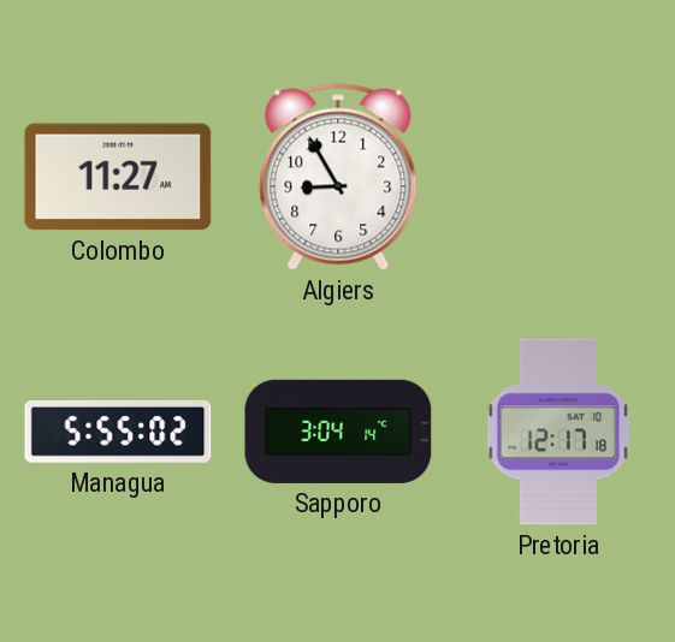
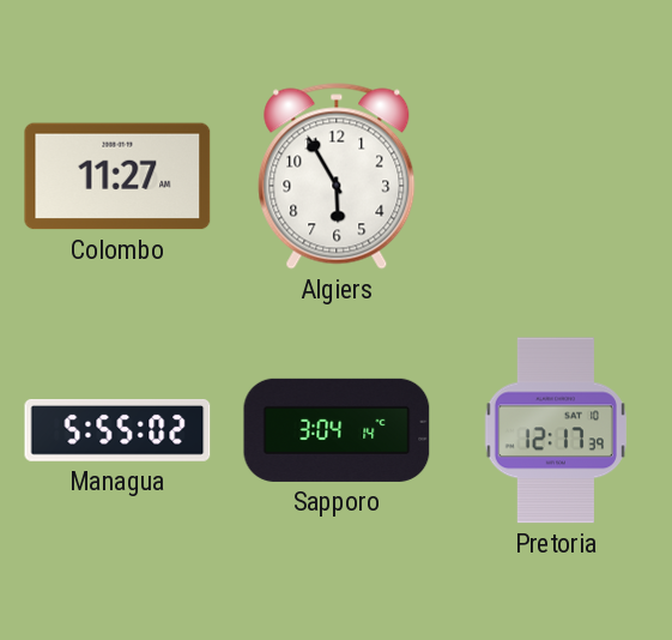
Algiers: 8:55 -> 5:55 (337, 176)
Pretoria: 12:17:18 -> 12:17:39 (556, 430)
